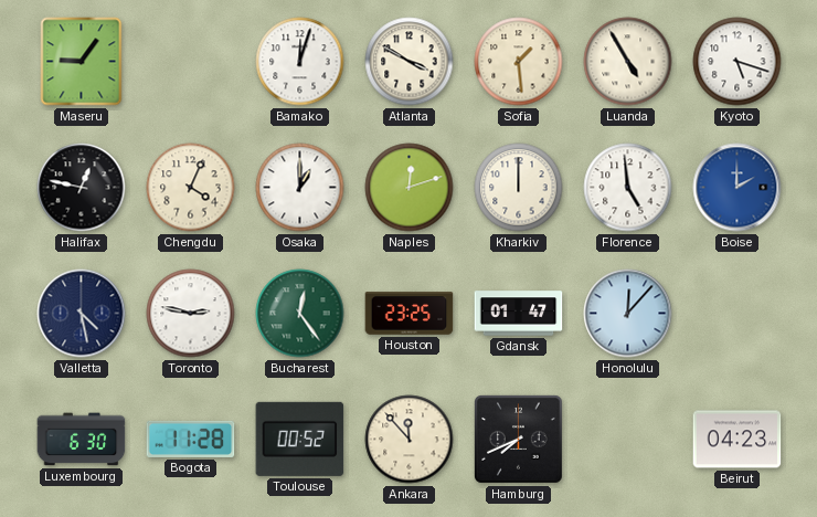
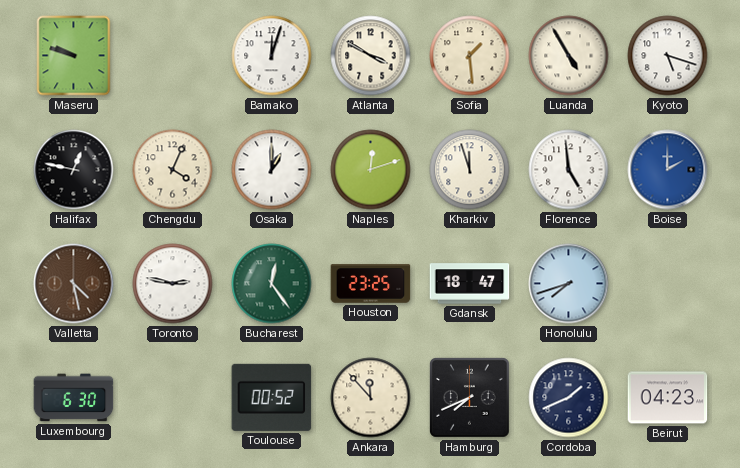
Maseru: 9:06 -> 9:48 (74, 56)
Kharkiv: 12:00 -> 11:57 (470, 170)
Valletta dial: navy -> brown (74, 284)
Gdansk: 01:47 -> 18:47 (470, 284)
Honolulu: 12:07 -> 7:42 (569, 284)
Bogota: 11:28 -> none (191, 439)
Cordoba: none -> 1:41 (569, 398)
